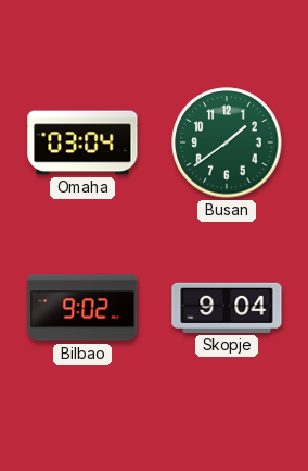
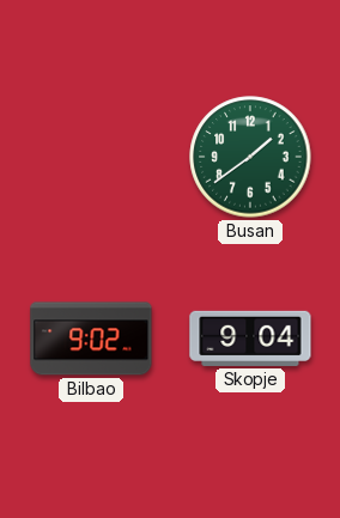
Omaha: 03:04 -> none (82, 142)
